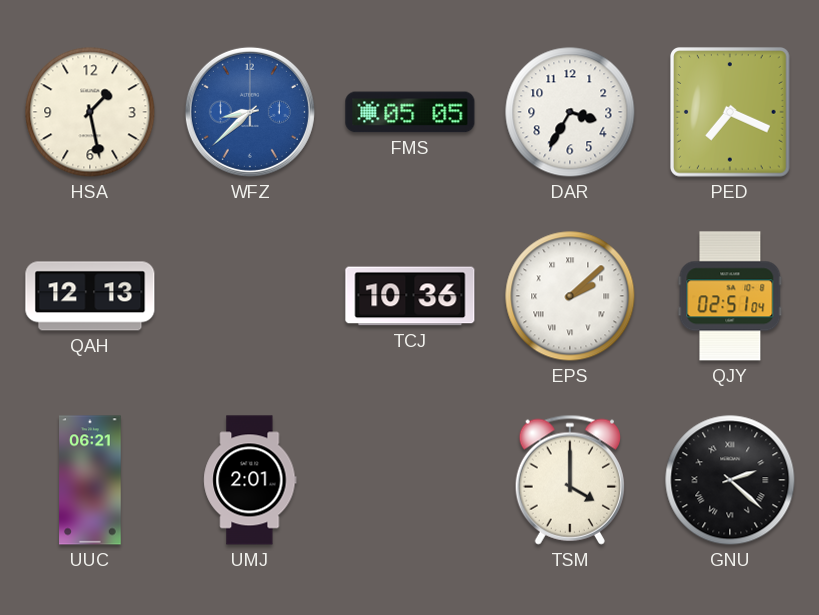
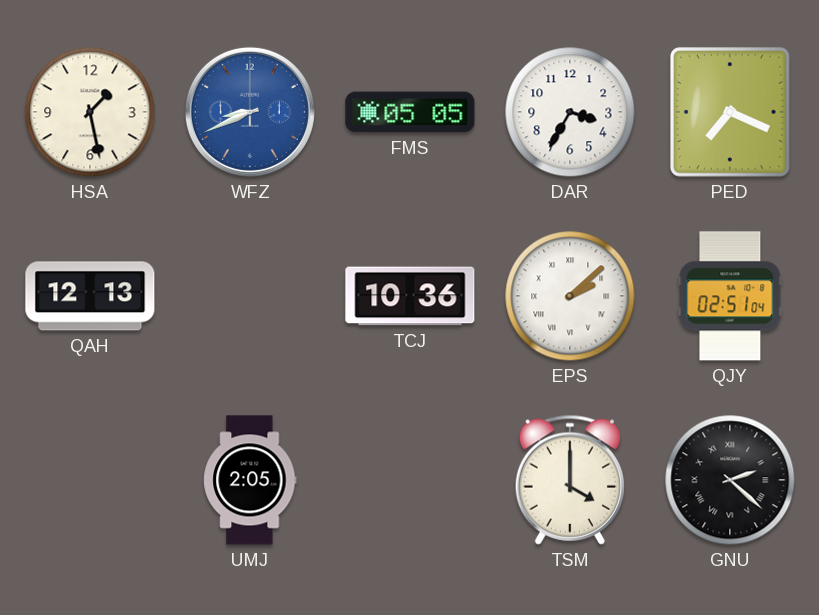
WFZ: 8:38 -> 8:41 (250, 112)
UUC: 06:21 -> none (90, 480)
UMJ: 2:01 -> 2:05 (250, 480)
